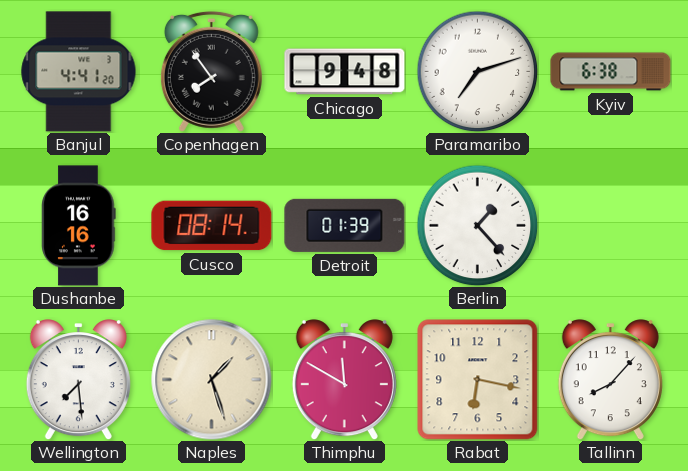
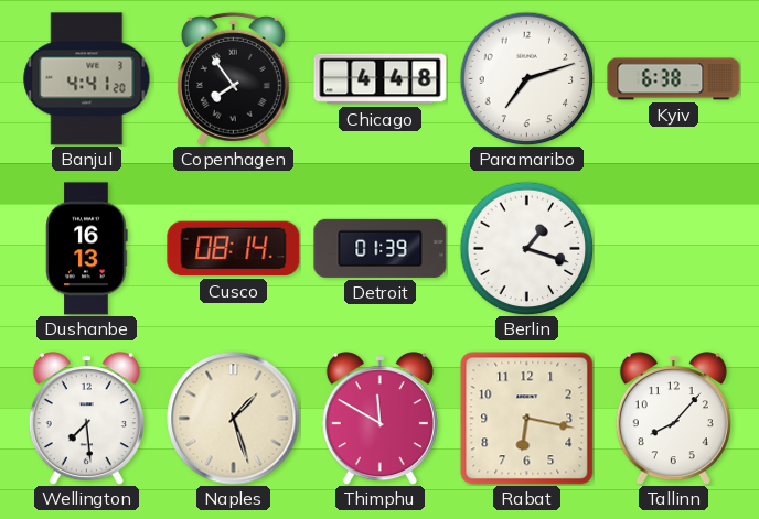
Chicago: 9:48 -> 4:48 (381, 79)
Dushanbe: 16:16 -> 16:13 (87, 249)
Berlin: 1:23 -> 1:18 (526, 248)
